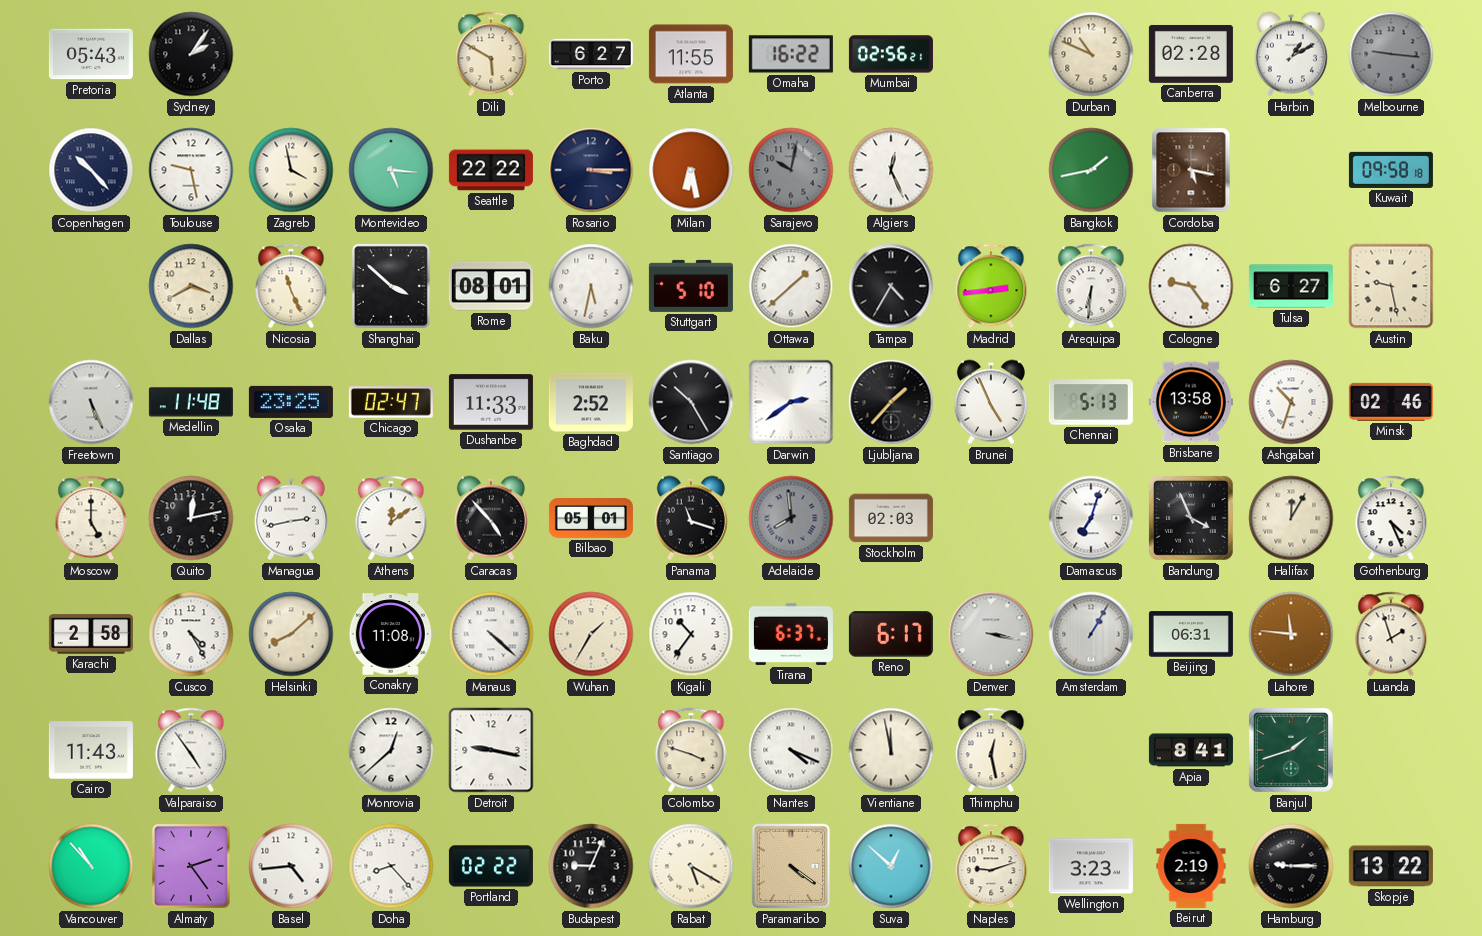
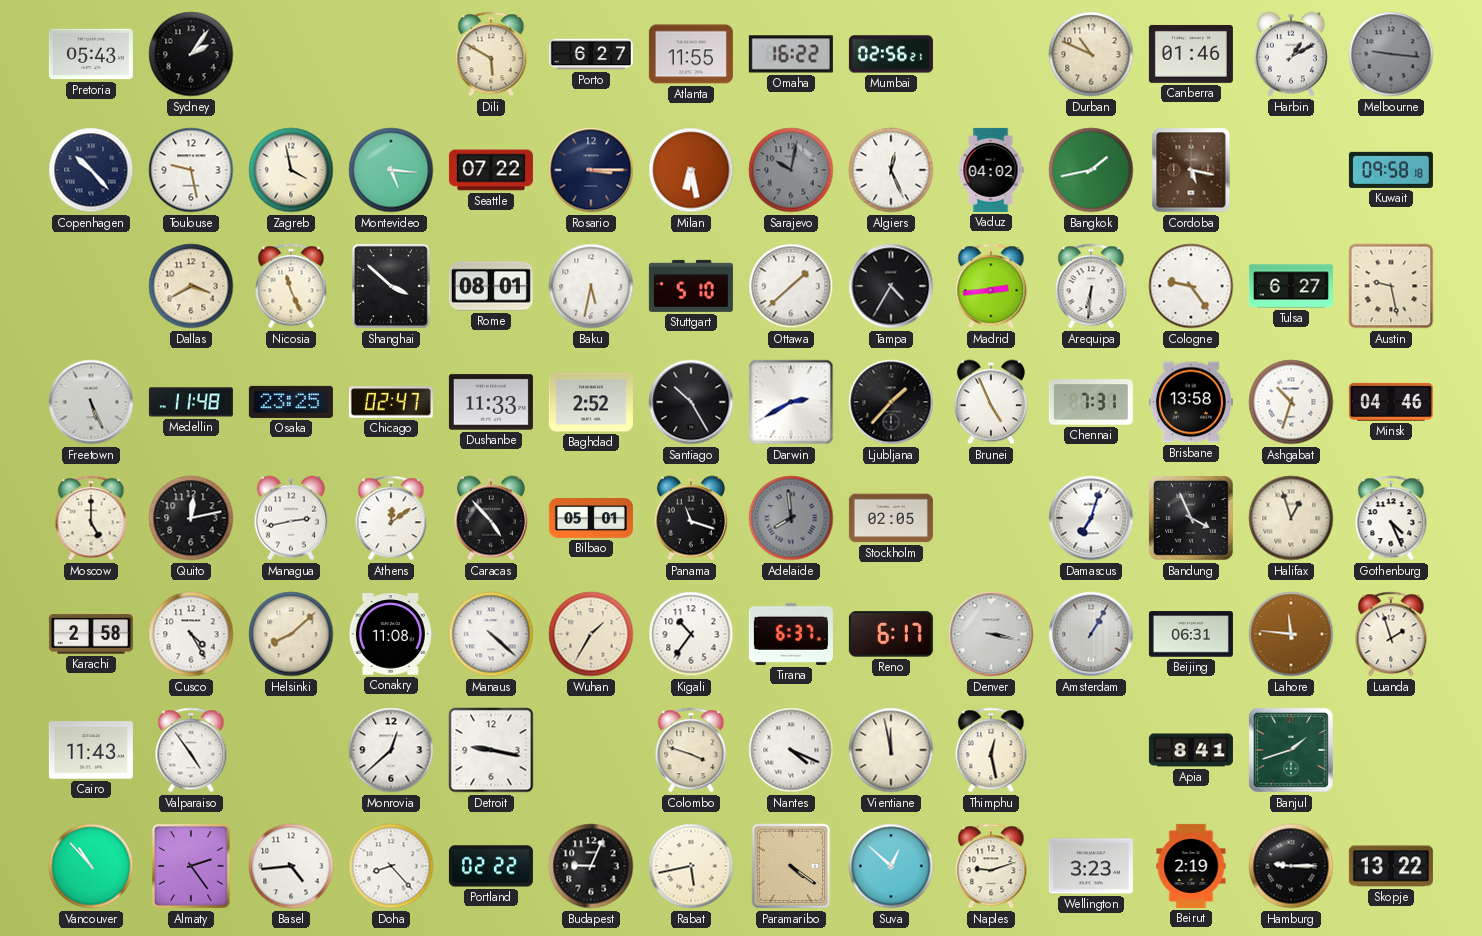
Canberra: 02:28 -> 01:46 (1191, 54)
Seattle: 22:22 -> 07:22 (491, 170)
Vaduz: none -> 04:02 (991, 170)
Darwin: 2:39 -> 2:40 (791, 402)
Chennai: 5:13 -> 7:31 (1091, 402)
Minsk: 02:46 -> 04:46 (1391, 402)
Stockholm: 02:03 -> 02:05 (891, 518)
Halifax: 12:05 -> 12:57 (1291, 518)
Rabat: 5:20 -> 5:43 (691, 866)
